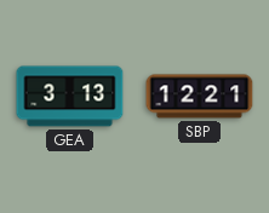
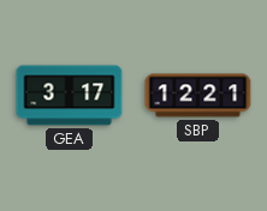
GEA: 3:13 -> 3:17 (70, 96)
